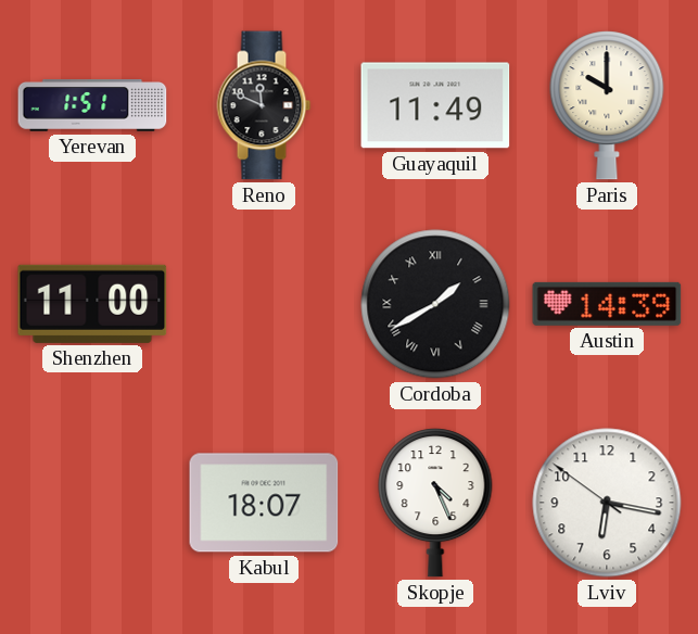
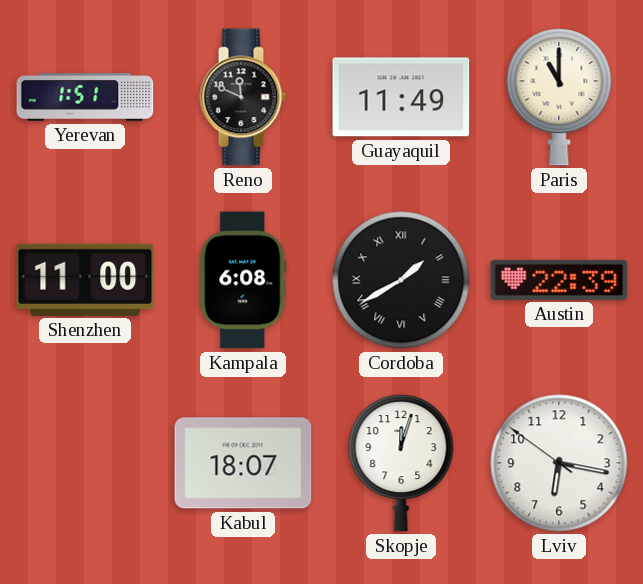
Paris: 10:00 -> 11:00 (559, 97)
Kampala: none -> 6:08 (243, 280)
Austin: 14:39 -> 22:39 (559, 280)
Skopje: 4:26 -> 12:03 (401, 463)
